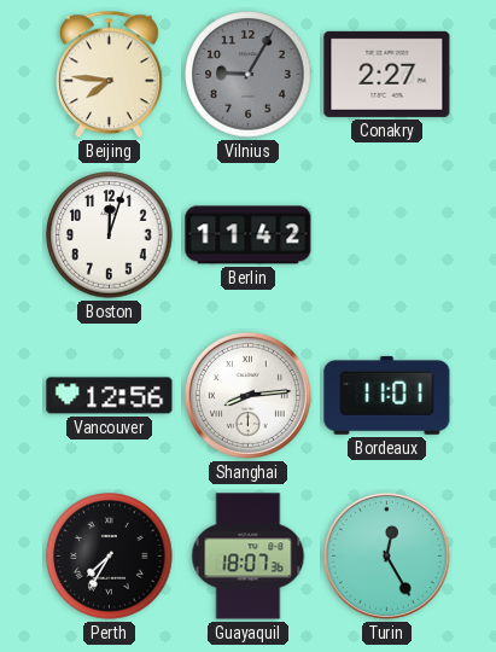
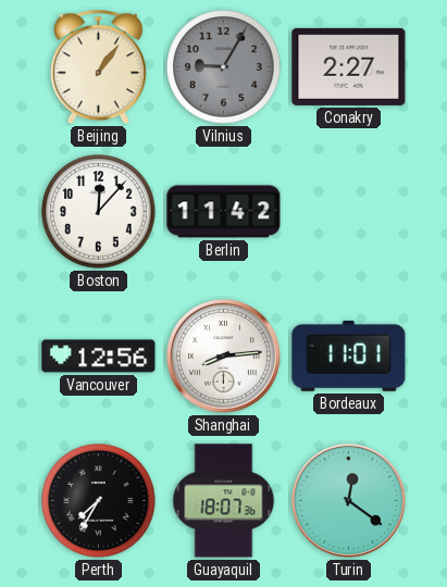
Beijing: 7:46 -> 1:06 (99, 67)
Boston: 12:03 -> 12:07 (99, 212)
Turin: 12:25 -> 12:21 (348, 500)
